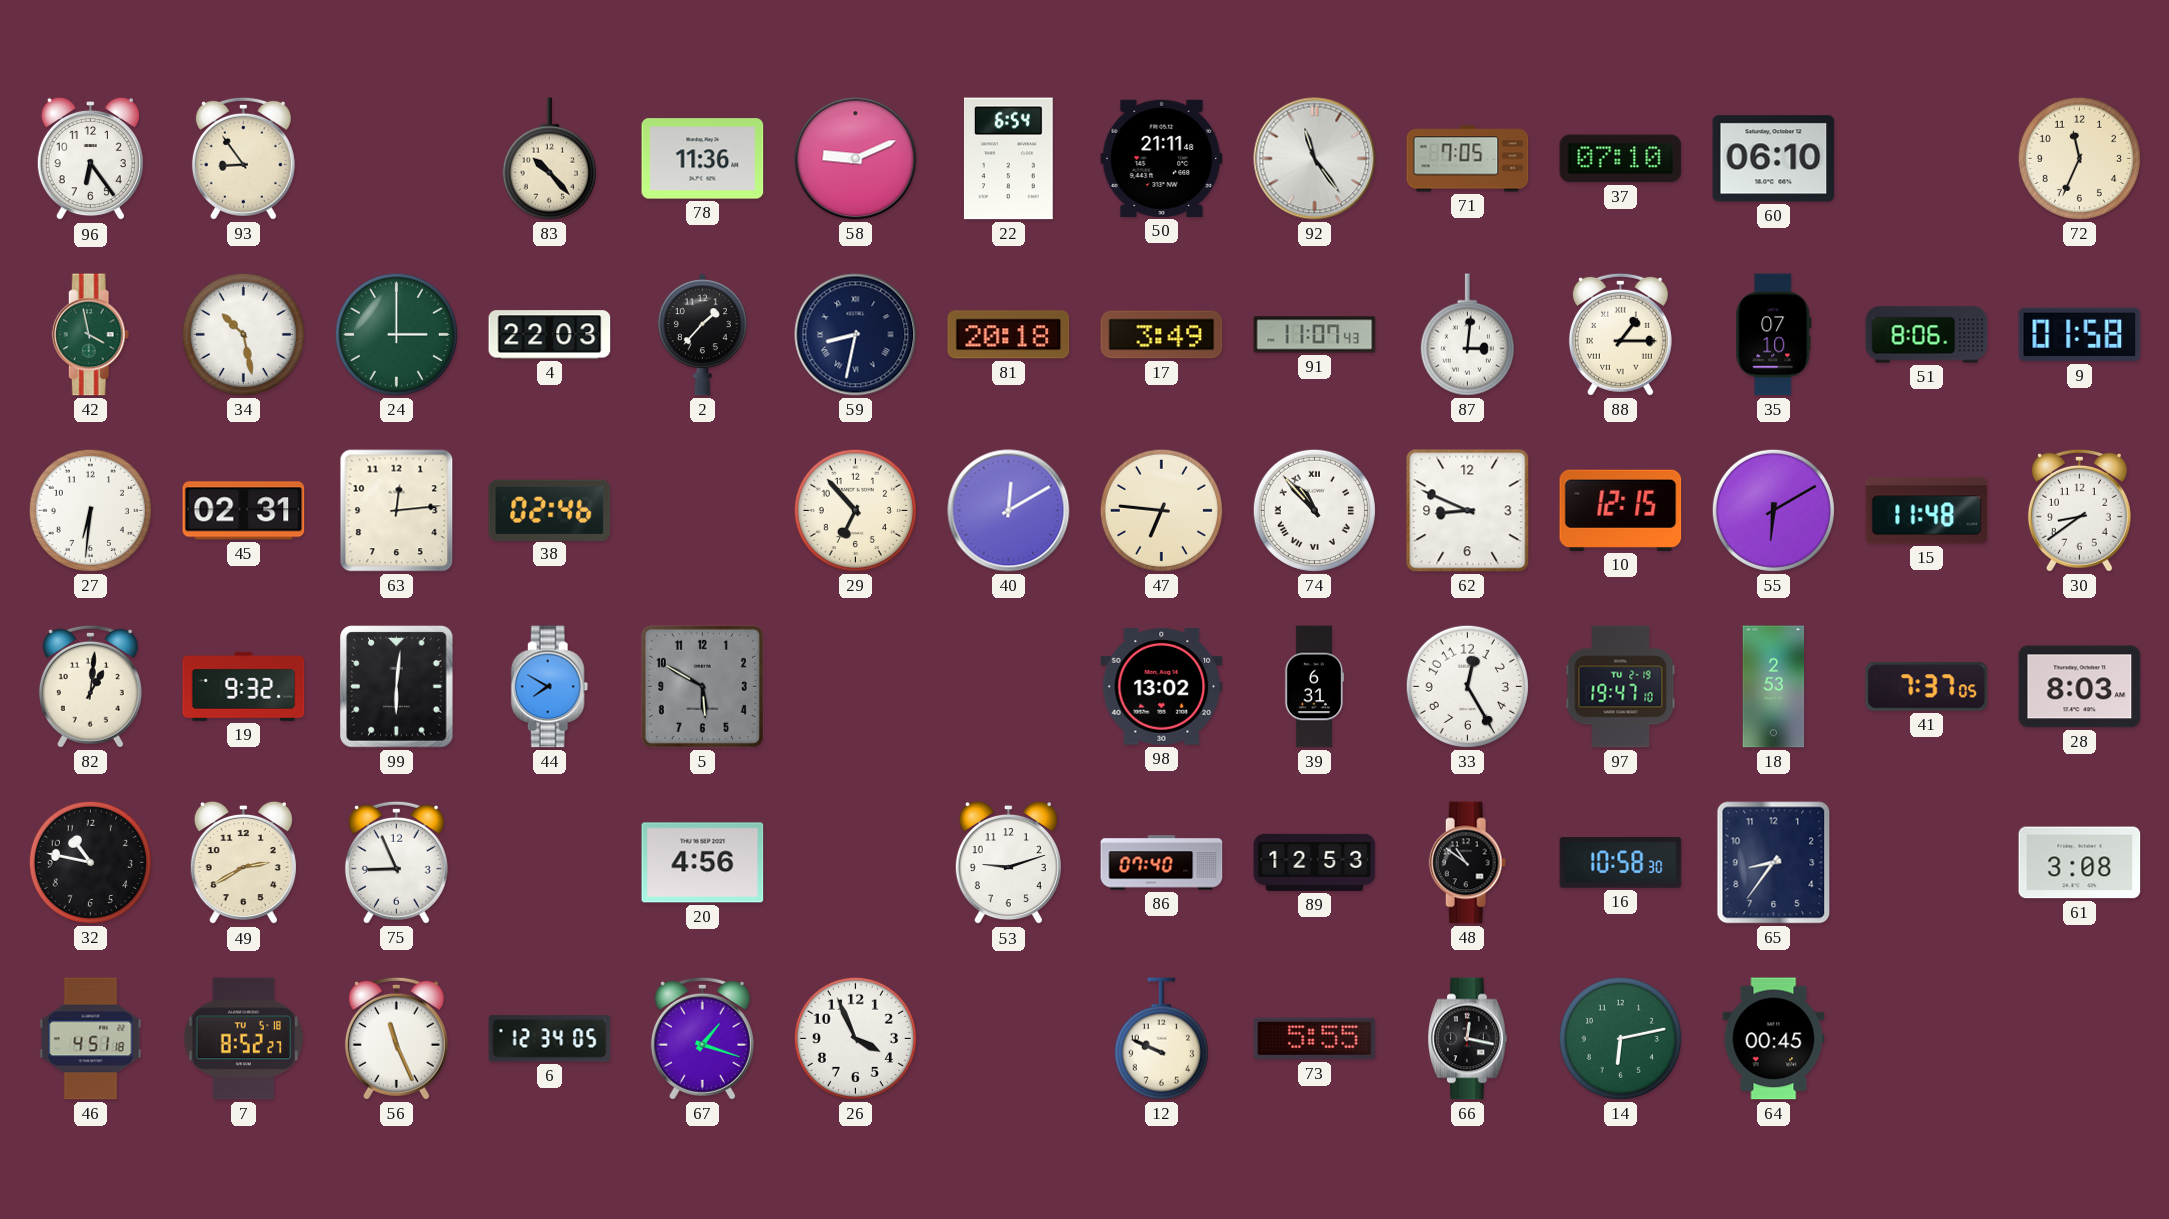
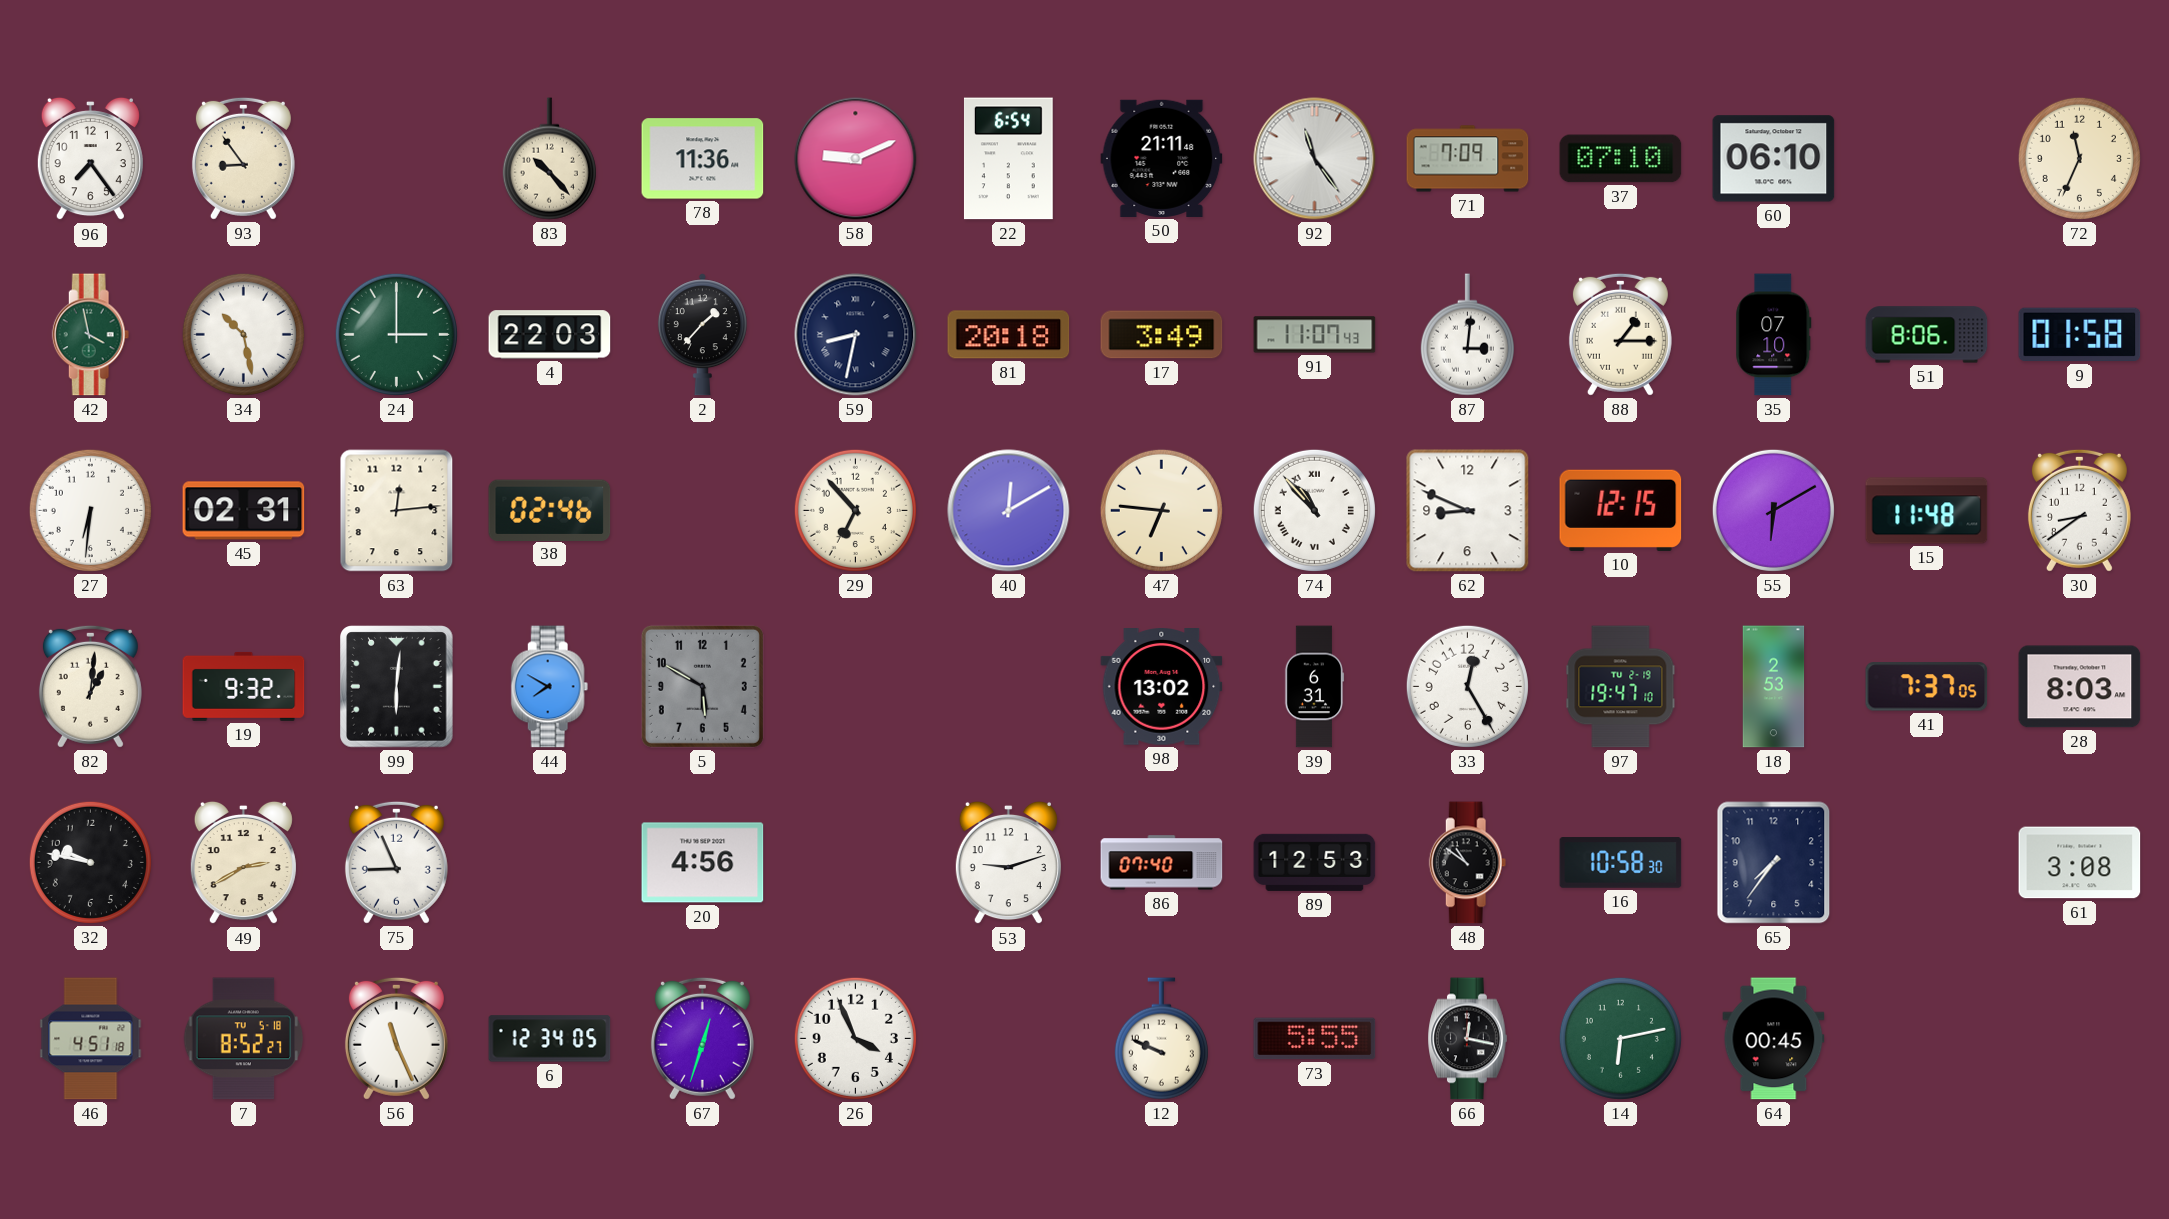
96: 6:24 -> 7:24 (90, 159)
71: 7:05 -> 7:09 (1468, 159)
32: 10:47 -> 9:47 (90, 862)
65: 8:36 -> 7:36 (1774, 863)
67: 1:18 -> 12:33 (702, 1038)
